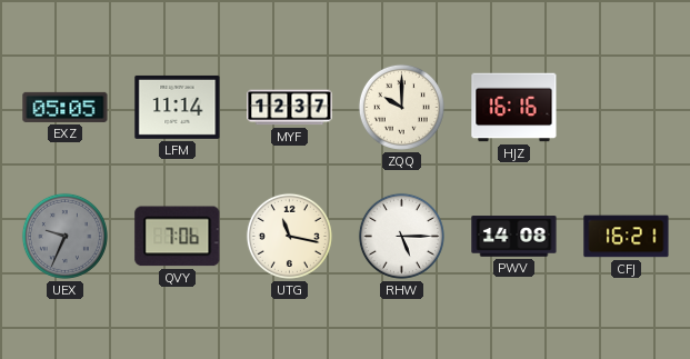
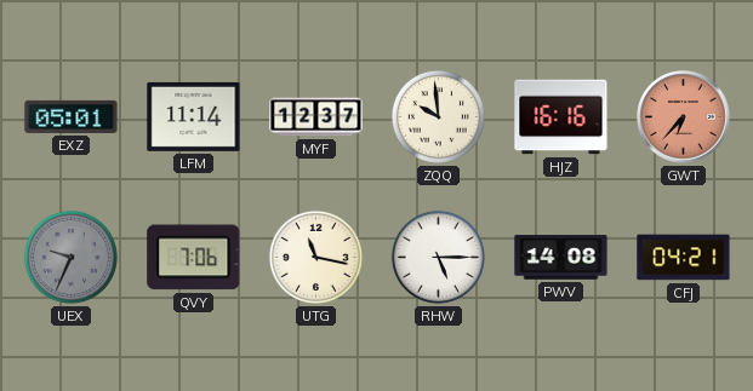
EXZ: 05:05 -> 05:01 (72, 116)
ZQQ: 10:00 -> 9:59 (438, 116)
GWT: none -> 6:37 (684, 117)
CFJ: 16:21 -> 04:21 (684, 258)
